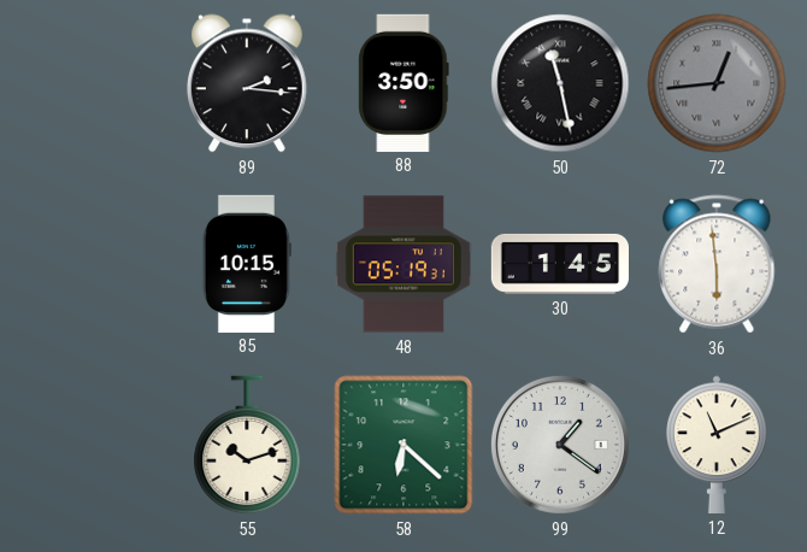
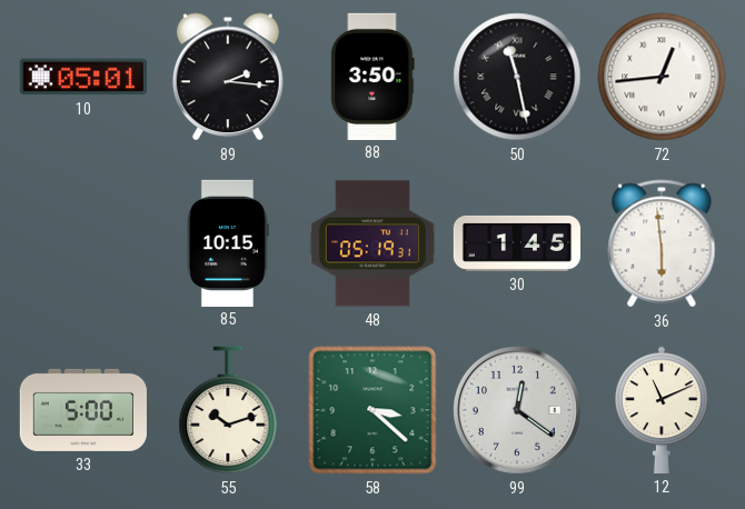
10: none -> 05:01 (83, 77)
72 dial: grey -> white (662, 77)
33: none -> 5:00 (83, 410)
58: 6:22 -> 3:22 (372, 410)
99: 1:21 -> 12:21 (517, 410)
